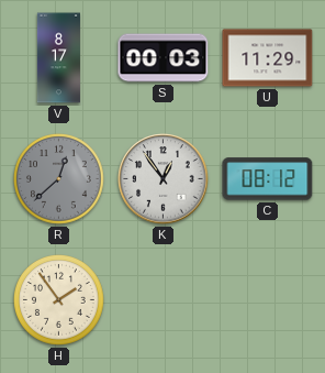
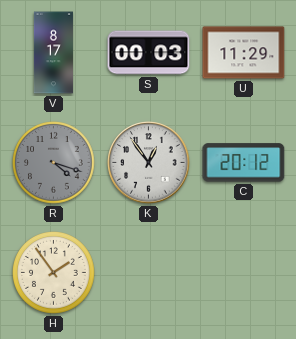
R: 12:38 -> 4:18 (54, 163)
C: 08:12 -> 20:12 (244, 163)
